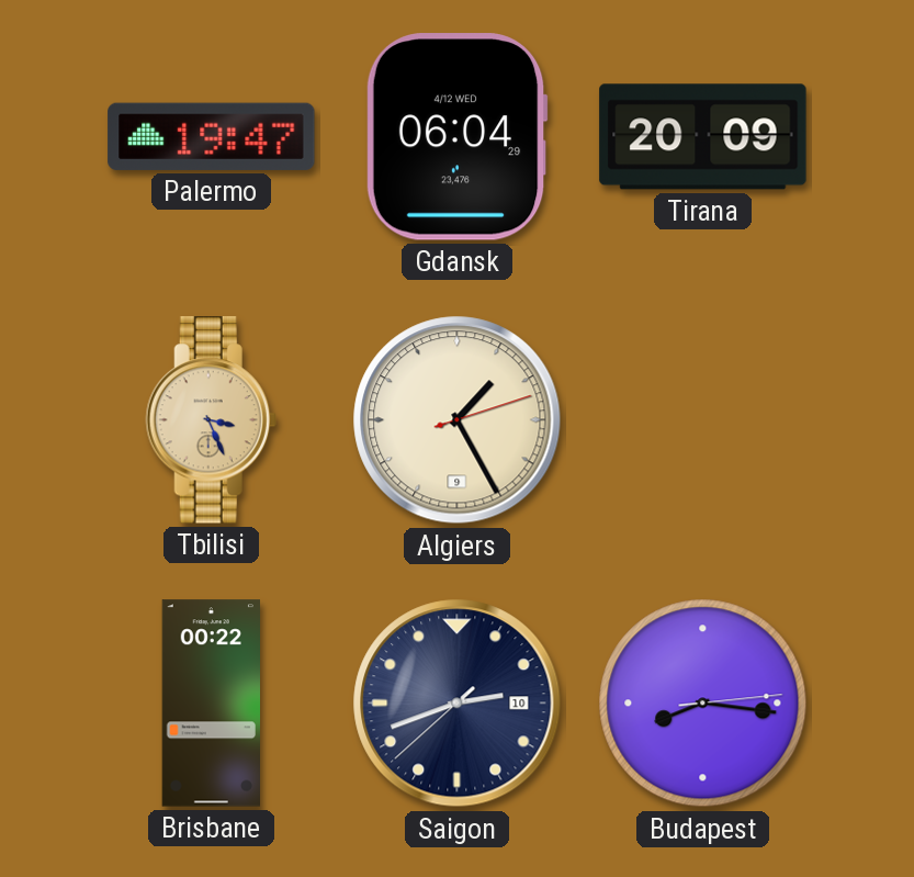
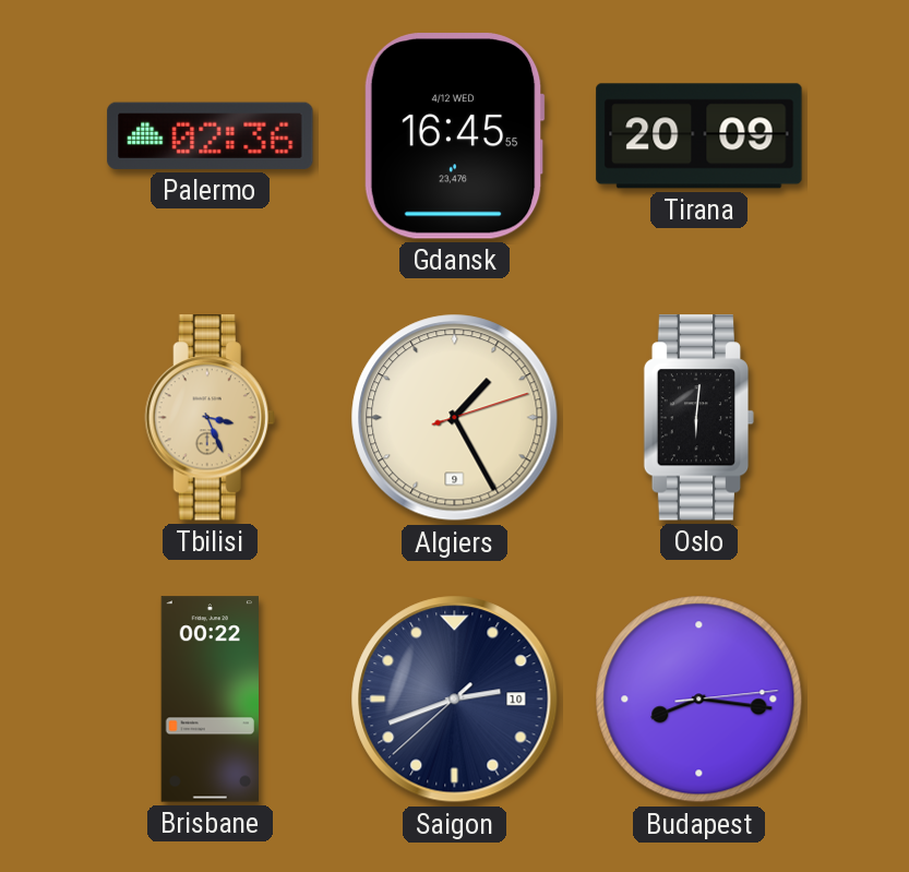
Palermo: 19:47 -> 02:36 (211, 135)
Gdansk: 06:04 -> 16:45 (454, 136)
Oslo: none -> 6:01 (699, 418)
